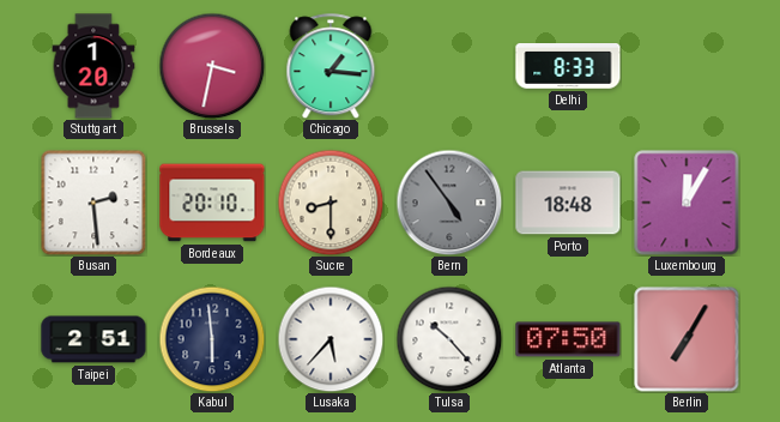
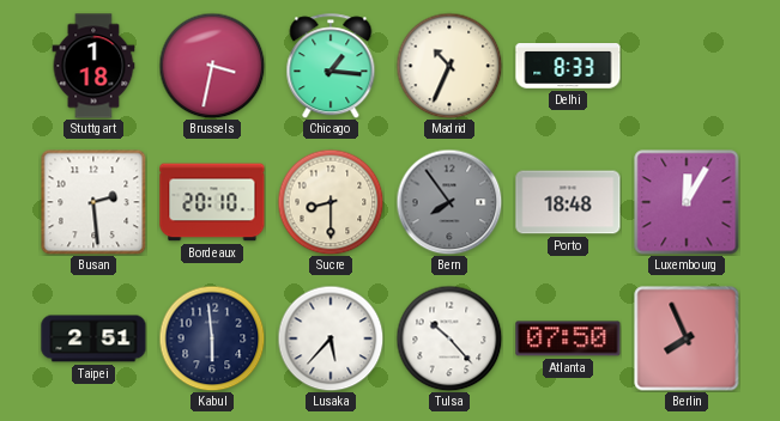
Stuttgart: 1:20 -> 1:18 (93, 66)
Madrid: none -> 10:34 (449, 66)
Bern: 4:54 -> 7:54 (449, 202)
Berlin: 7:05 -> 7:56 (687, 338)
